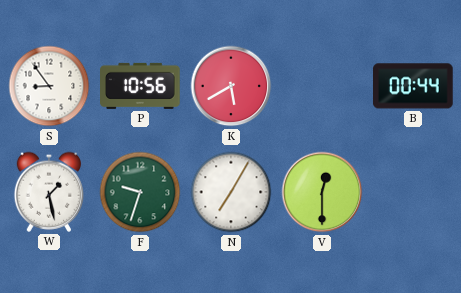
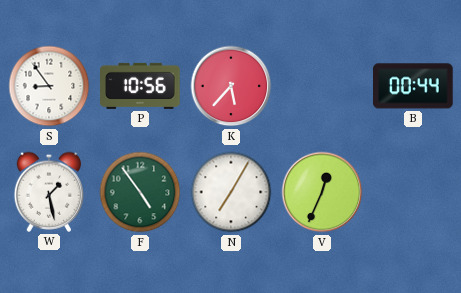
K: 5:40 -> 5:37 (231, 86)
F: 9:33 -> 4:54 (140, 192)
V: 12:30 -> 12:34 (322, 192)
